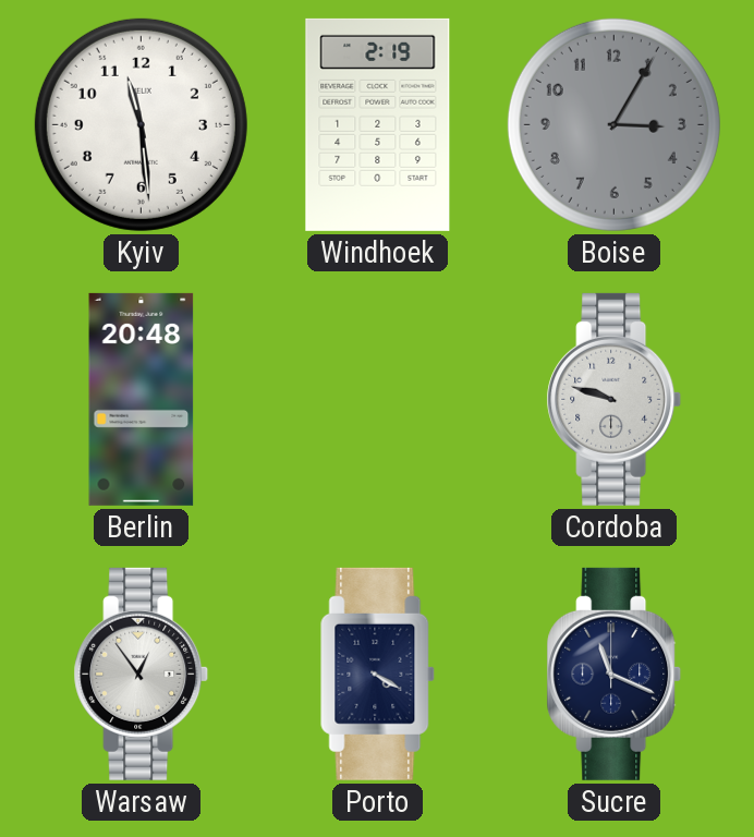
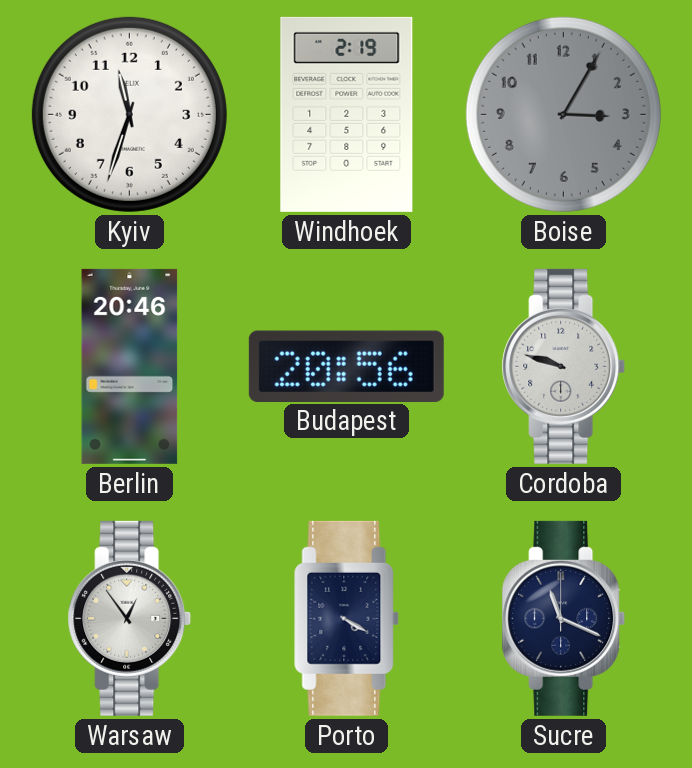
Kyiv: 11:29 -> 11:33 (129, 114)
Berlin: 20:48 -> 20:46 (130, 366)
Budapest: none -> 20:56 (346, 366)
